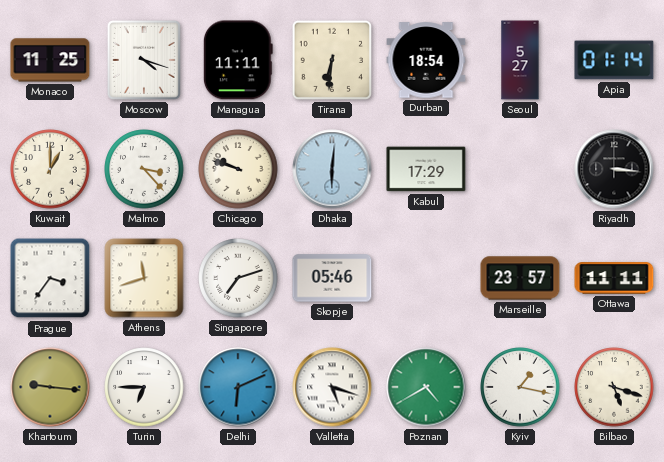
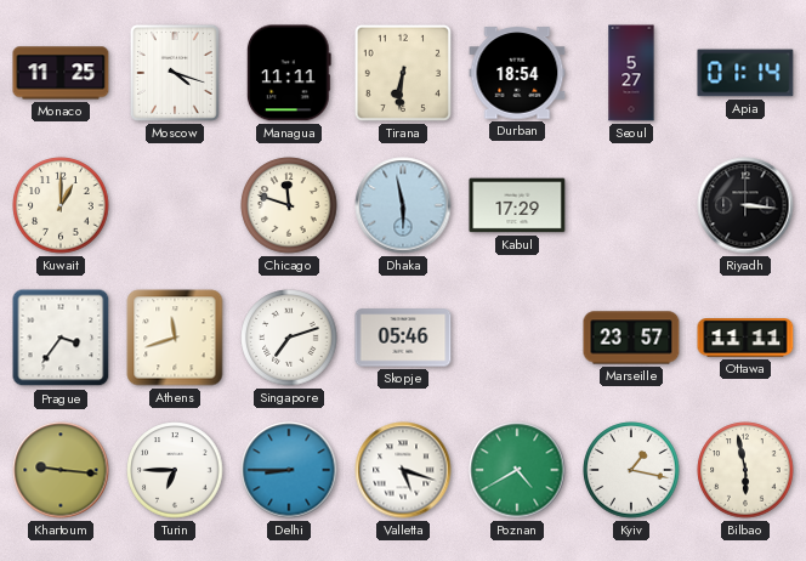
Malmo: 3:23 -> none (144, 169)
Chicago: 9:48 -> 11:48 (289, 205)
Dhaka: 6:01 -> 5:58 (403, 205)
Delhi: 6:11 -> 8:45 (289, 470)
Bilbao: 5:18 -> 5:58 (745, 470)
